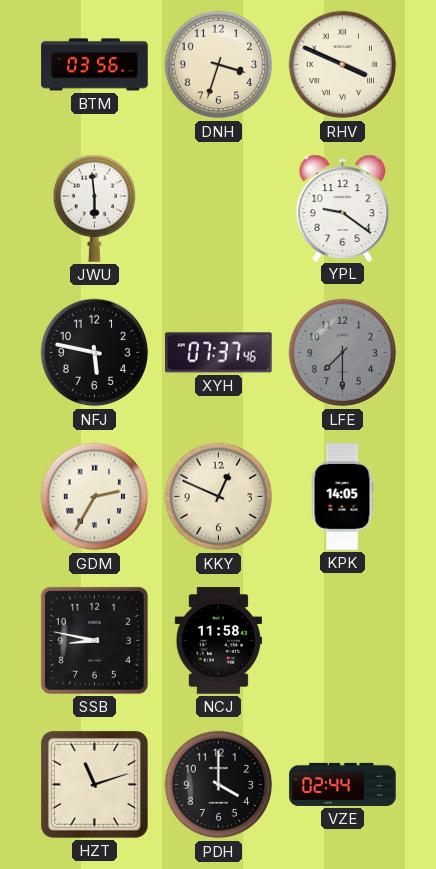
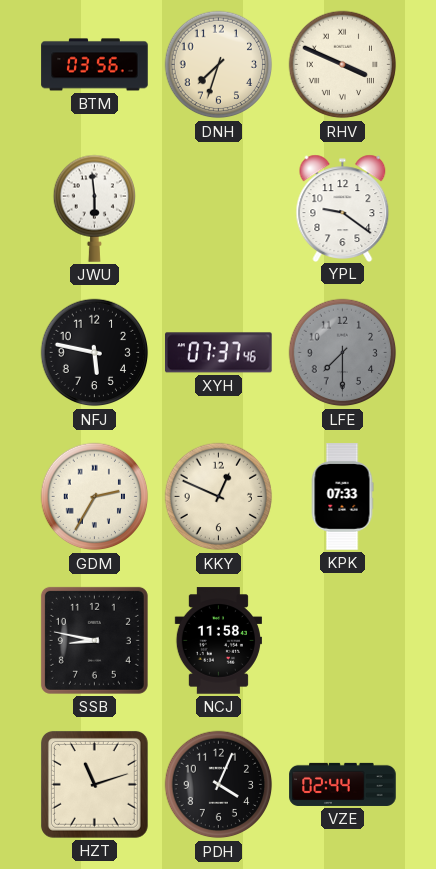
DNH: 3:33 -> 7:33 (219, 65)
KPK: 14:05 -> 07:33 (342, 497)
PDH: 4:00 -> 4:04 (219, 785)
